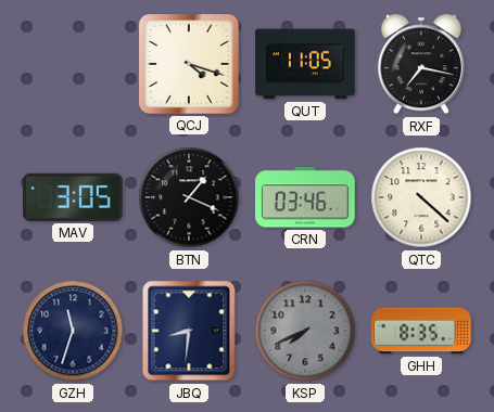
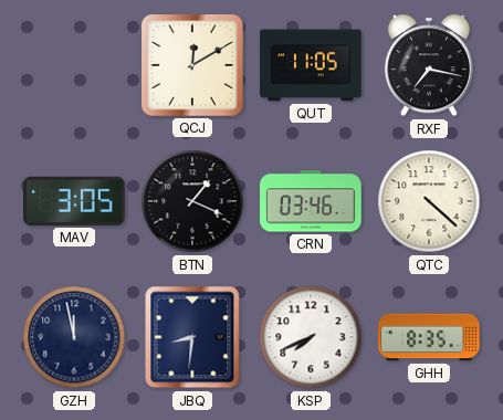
QCJ: 4:18 -> 12:10 (192, 65)
GZH: 11:33 -> 11:58 (74, 337)
KSP dial: grey -> white (311, 337)
